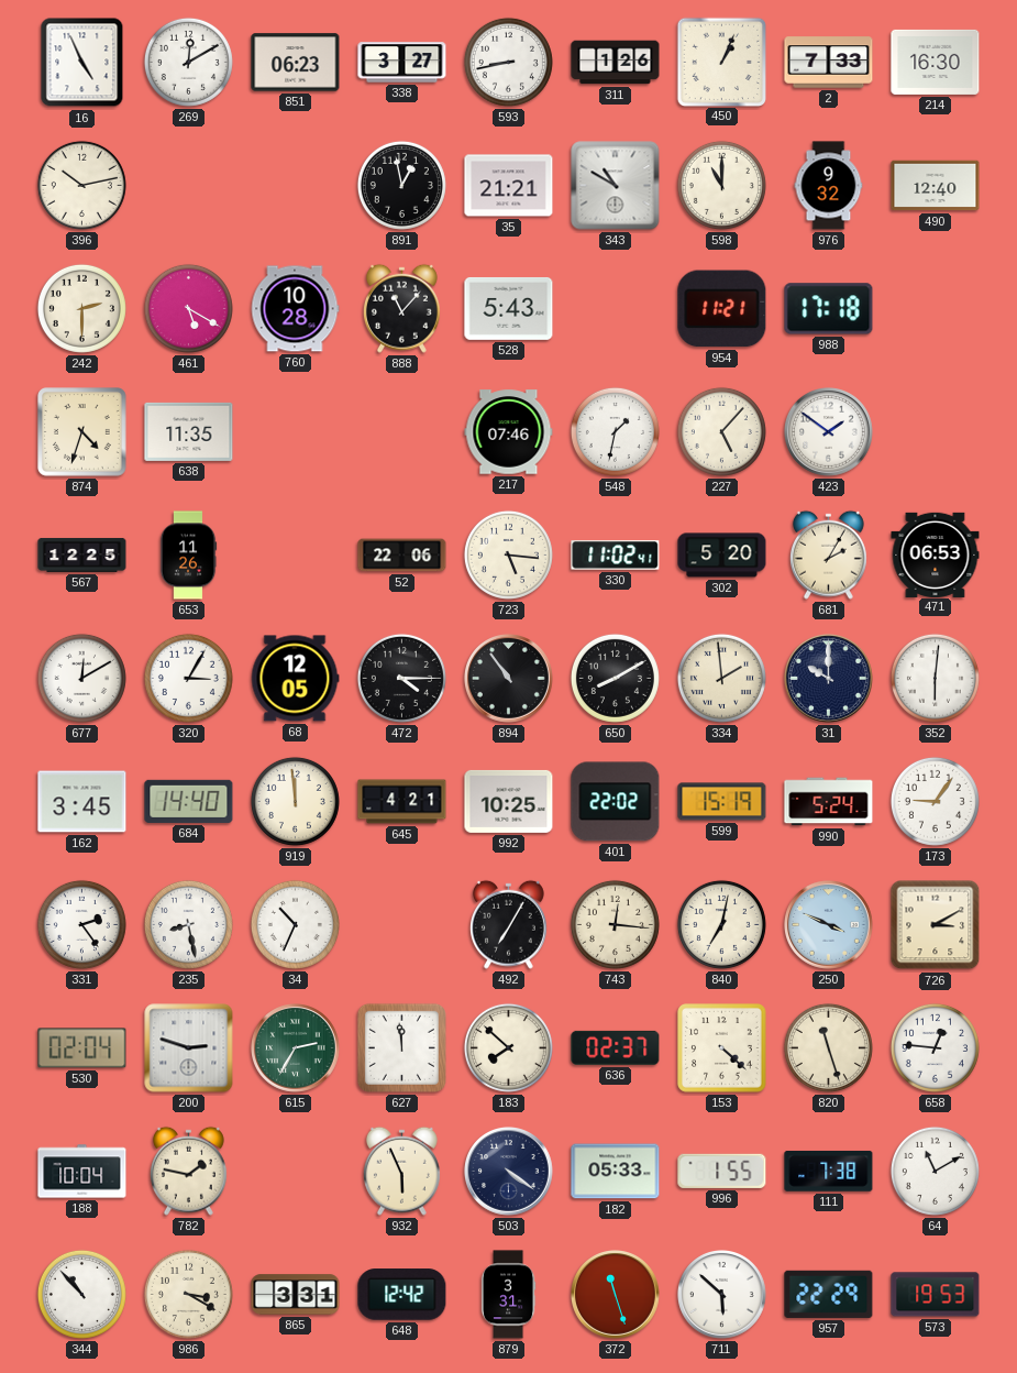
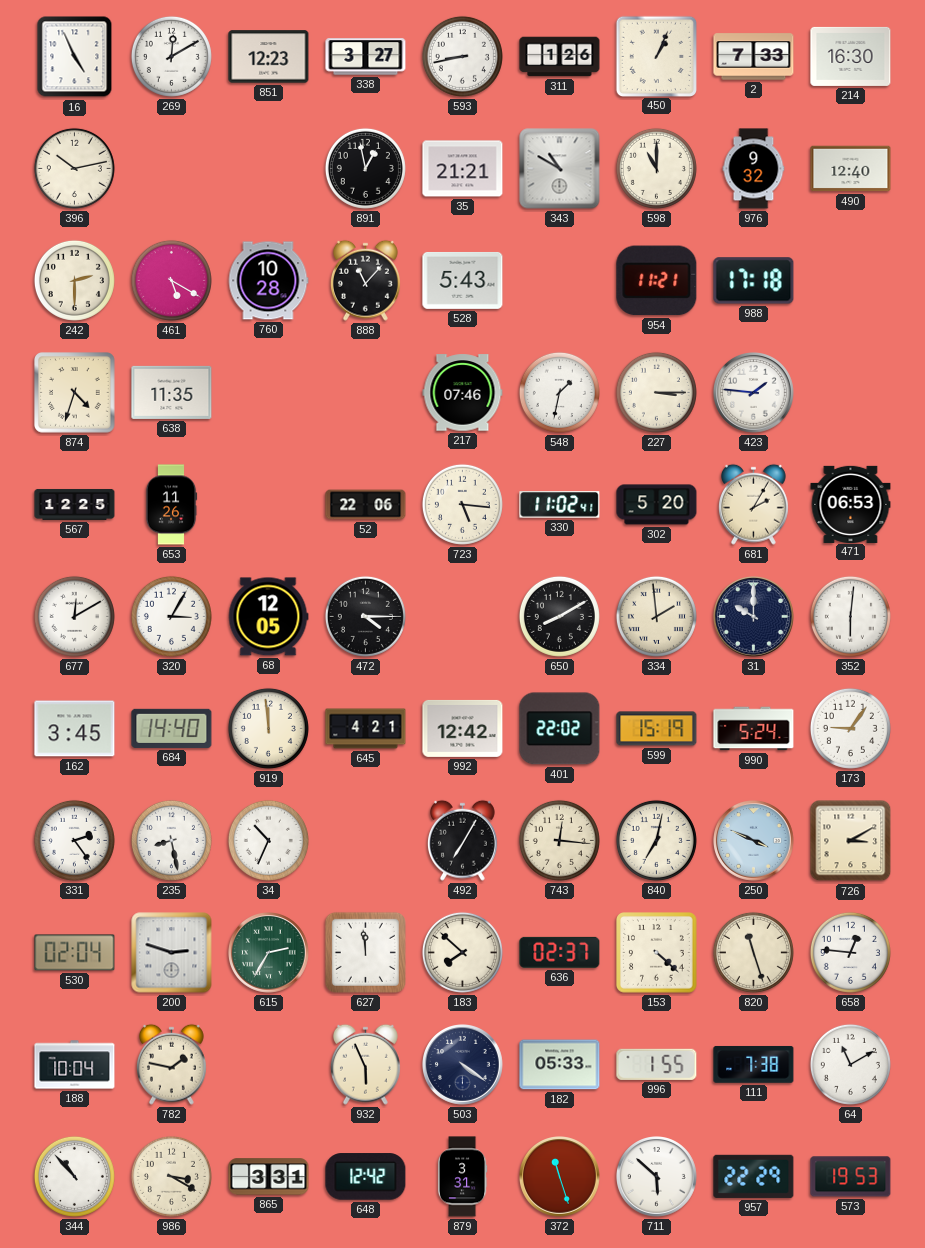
851: 06:23 -> 12:23 (269, 57)
227: 5:07 -> 3:15 (656, 392)
423: 1:51 -> 1:46 (754, 393)
894: 10:54 -> none (509, 679)
992: 10:25 -> 12:42 (463, 728)
